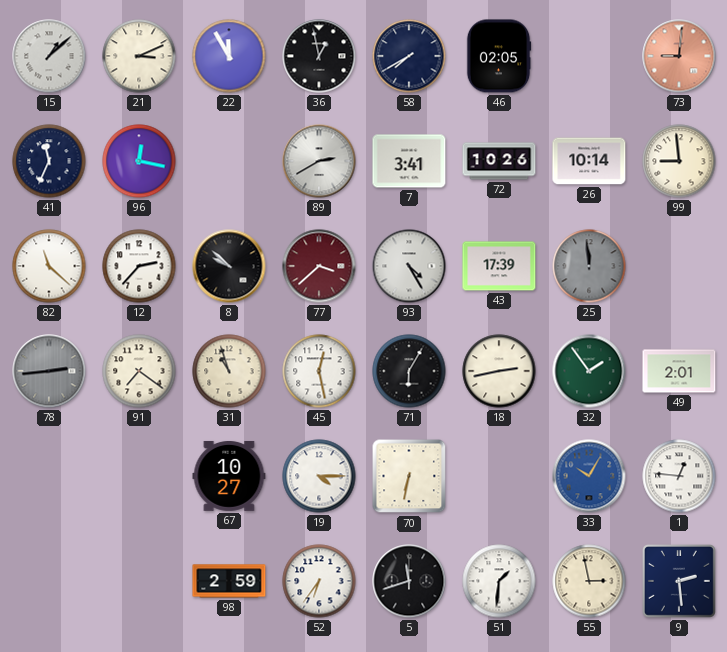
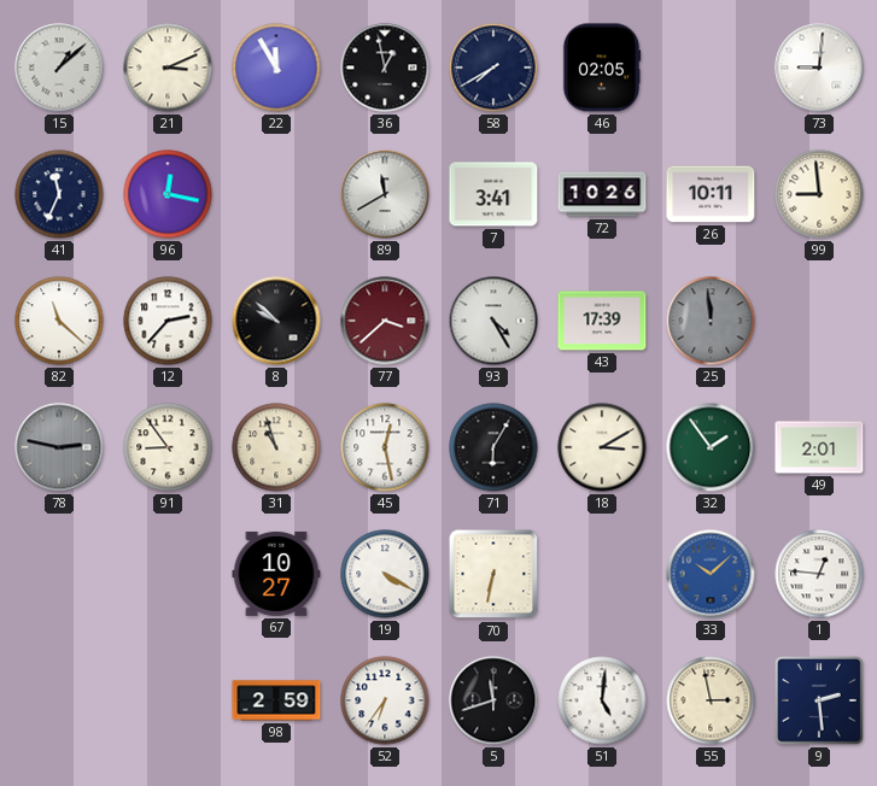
73 dial: salmon -> white (819, 68)
89: 2:40 -> 11:40 (385, 194)
26: 10:14 -> 10:11 (711, 194)
78: 2:44 -> 2:47 (59, 447)
91: 7:21 -> 8:54 (168, 447)
18: 2:43 -> 3:10 (602, 447)
19: 4:15 -> 4:20 (385, 574)
33: 10:05 -> 10:08 (711, 574)
51: 1:31 -> 5:01 (602, 700)
